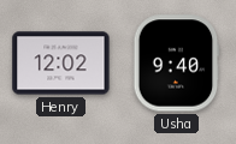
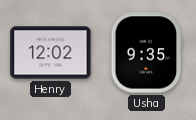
Usha: 9:40 -> 9:35 (147, 53)
